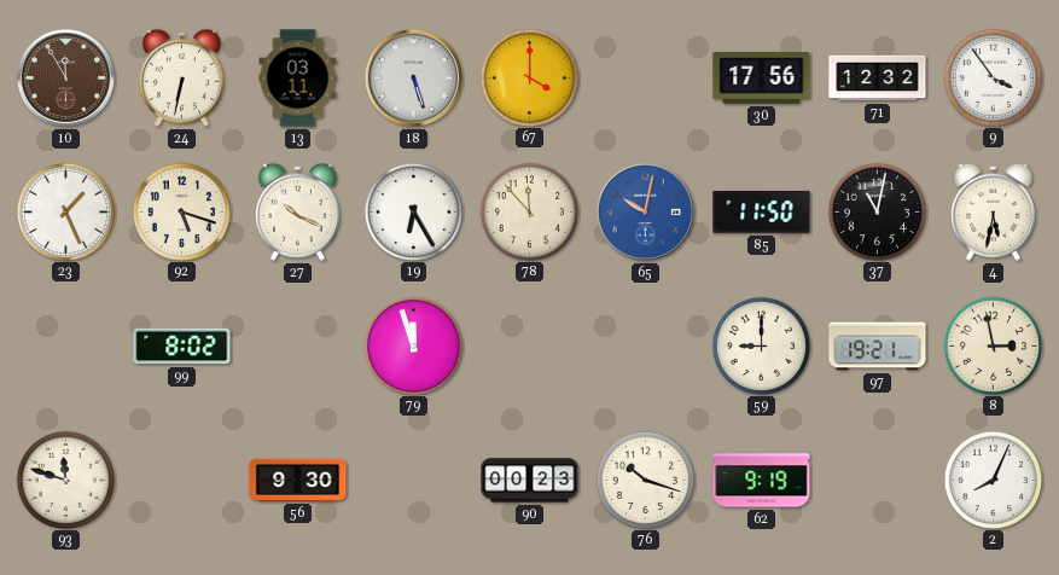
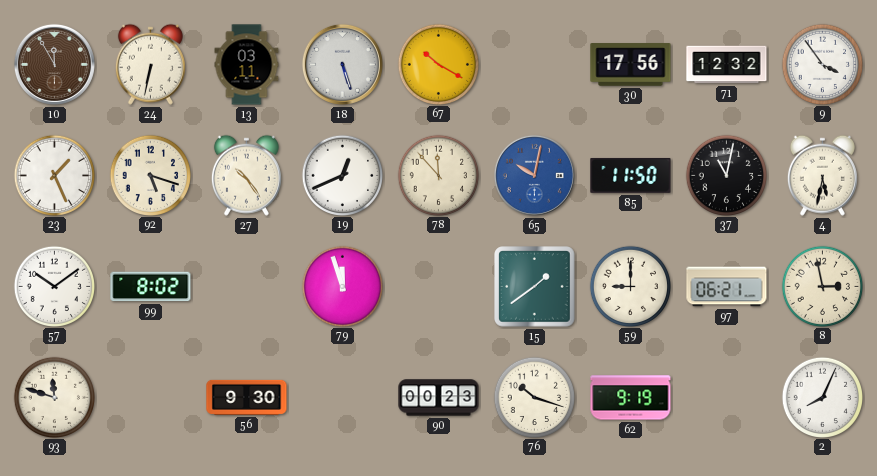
67: 4:00 -> 10:20 (438, 64)
27: 10:19 -> 10:24 (246, 175)
19: 6:25 -> 12:41 (342, 175)
57: none -> 10:09 (54, 286)
15: none -> 1:39 (535, 287)
97: 19:21 -> 06:21 (727, 287)
